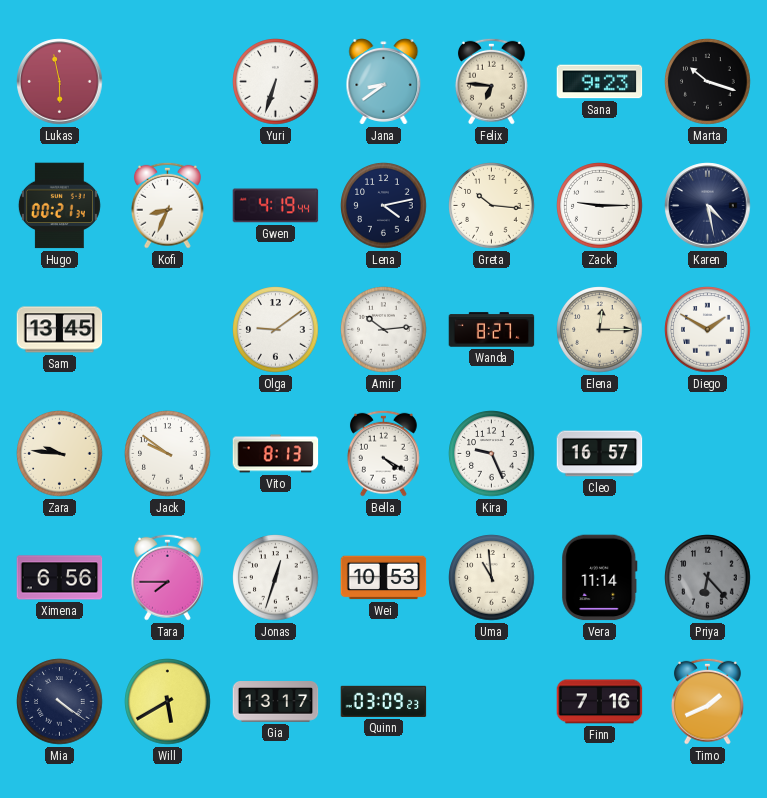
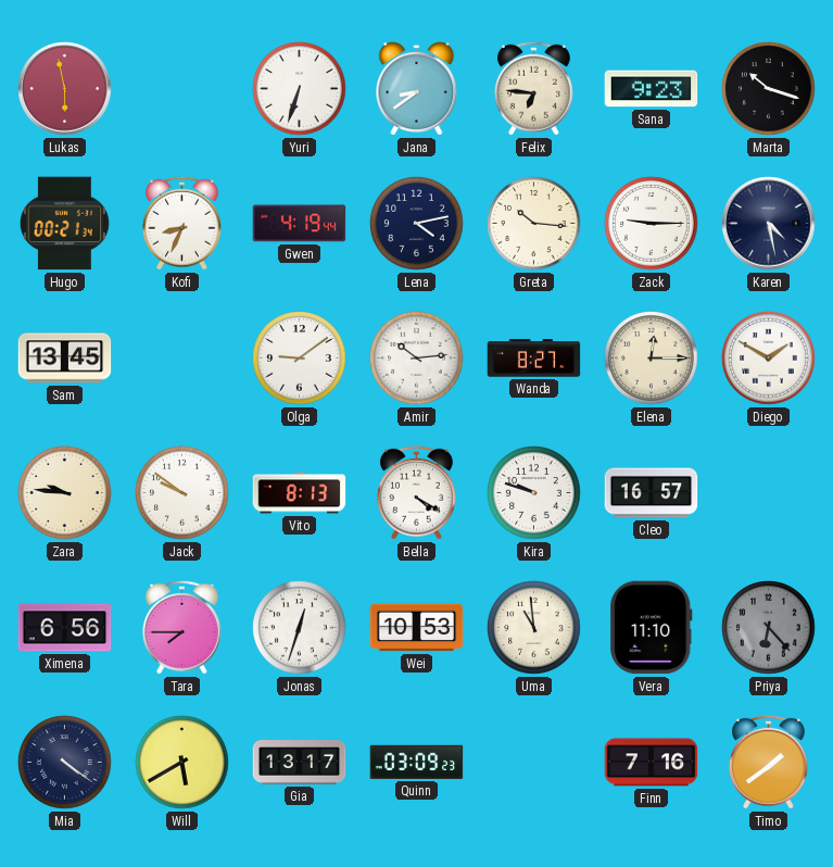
Kira: 9:26 -> 9:48 (534, 493)
Vera: 11:14 -> 11:10 (652, 628)
Timo: 1:41 -> 1:39 (768, 762)
